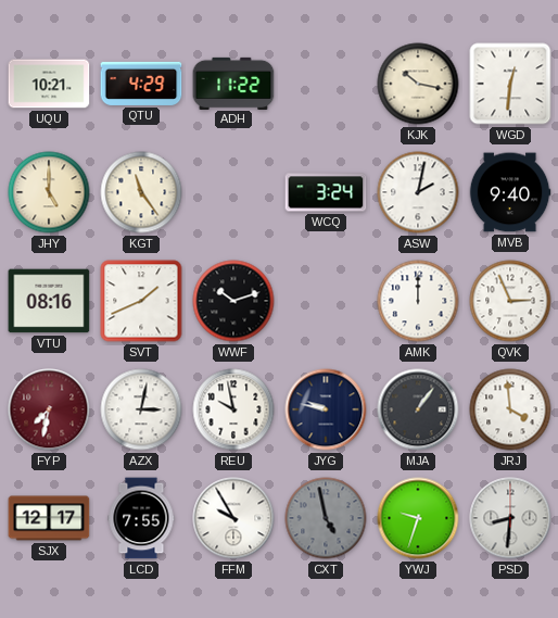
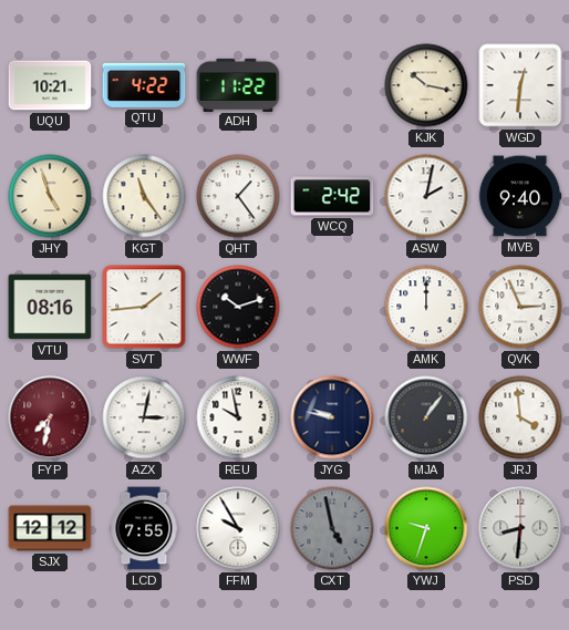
QTU: 4:29 -> 4:22 (144, 85)
JHY: 5:00 -> 4:57 (50, 196)
QHT: none -> 1:24 (238, 196)
WCQ: 3:24 -> 2:42 (332, 196)
SVT: 1:41 -> 1:44 (144, 307)
SJX: 12:17 -> 12:12 (50, 528)
